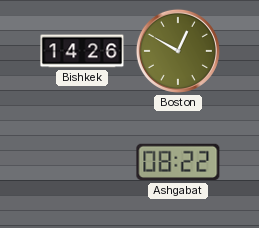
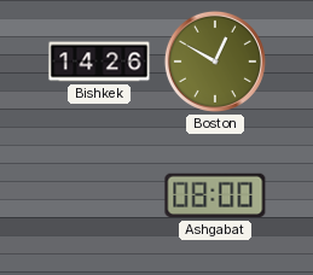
Ashgabat: 08:22 -> 08:00 (215, 195)
